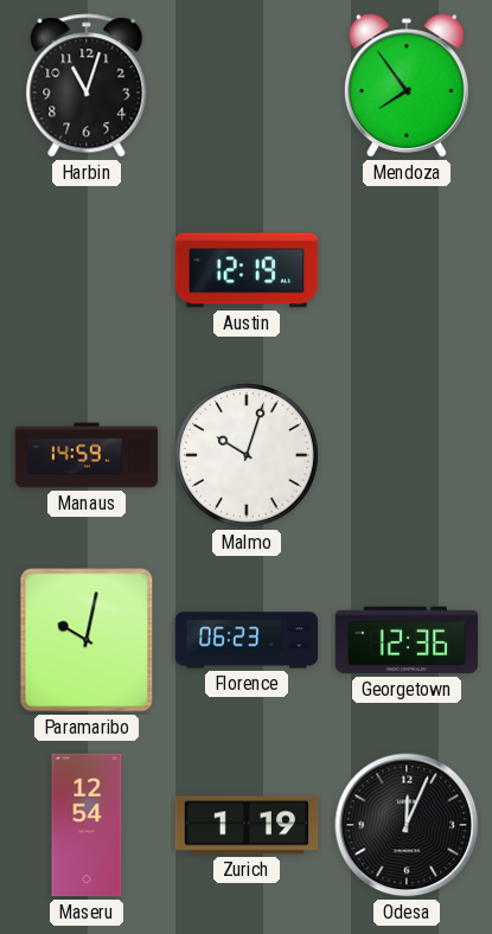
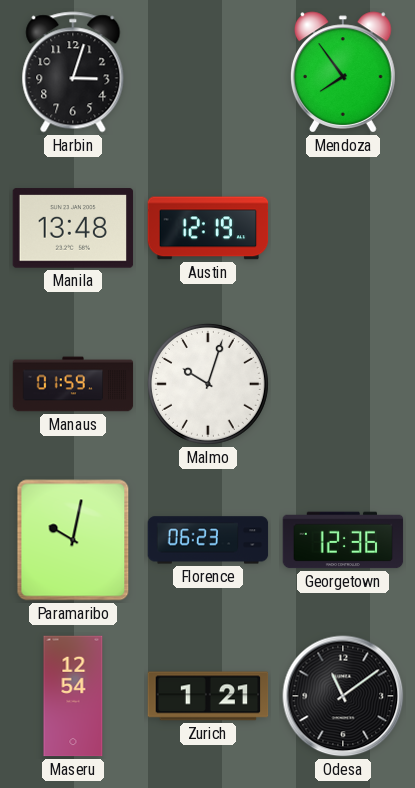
Harbin: 11:03 -> 3:03 (73, 72)
Manila: none -> 13:48 (73, 228)
Manaus: 14:59 -> 01:59 (73, 384)
Zurich: 1:19 -> 1:21 (208, 696)
Odesa: 12:04 -> 11:09 (343, 696)
